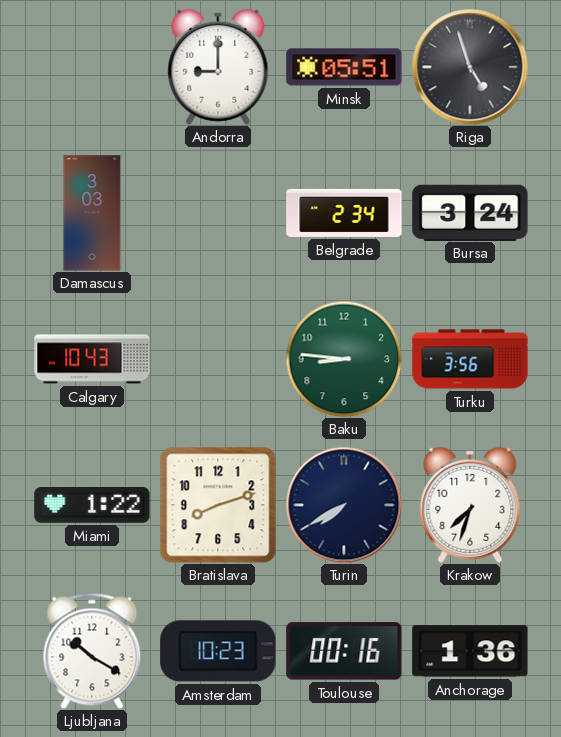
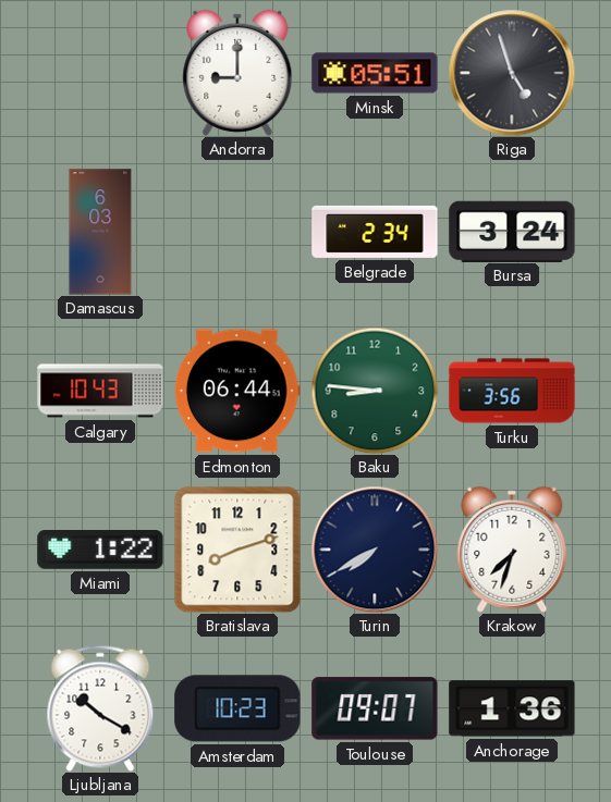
Damascus: 3:03 -> 6:03 (100, 232)
Edmonton: none -> 06:44 (237, 391)
Toulouse: 00:16 -> 09:07 (375, 708)
